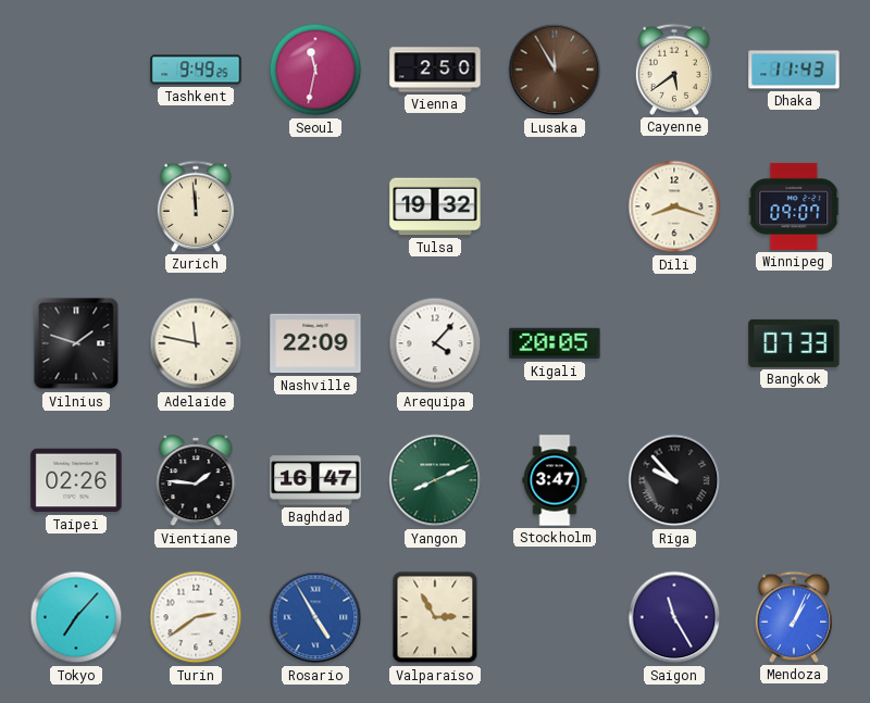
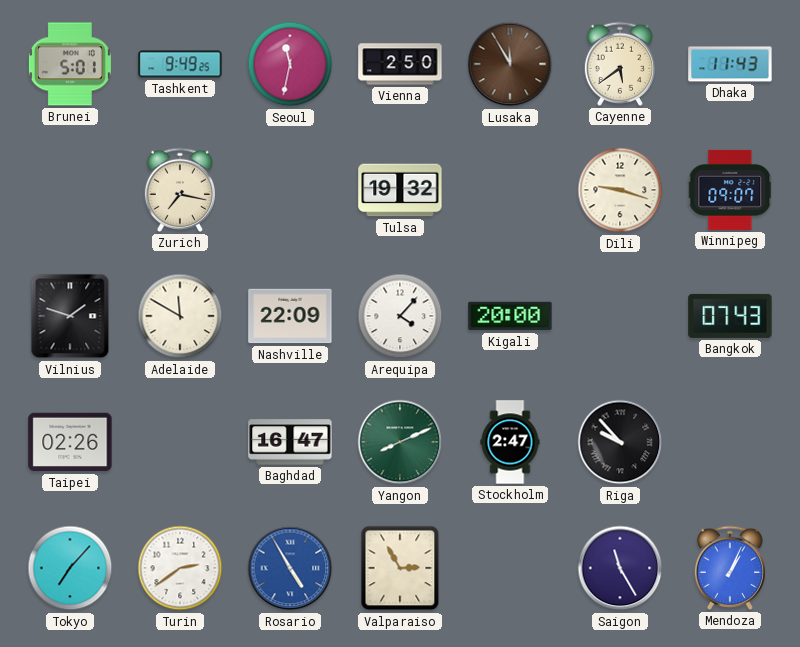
Brunei: none -> 5:01 (70, 64)
Zurich: 11:59 -> 7:17 (179, 190)
Dili: 8:18 -> 9:18 (620, 190)
Adelaide: 11:47 -> 11:50 (180, 316)
Kigali: 20:05 -> 20:00 (510, 316)
Bangkok: 07:33 -> 07:43 (730, 316)
Vientiane: 1:46 -> none (196, 480)
Stockholm: 3:47 -> 2:47 (510, 442)
